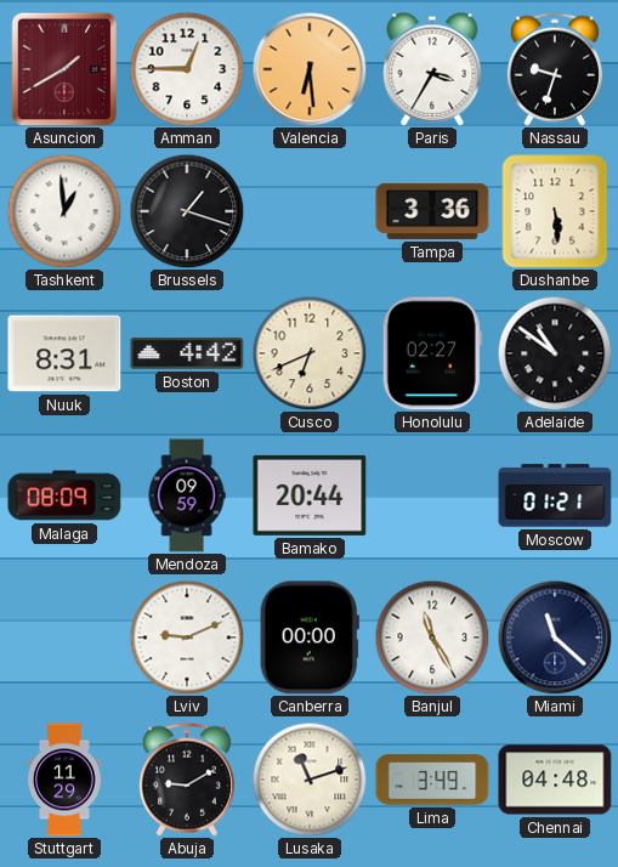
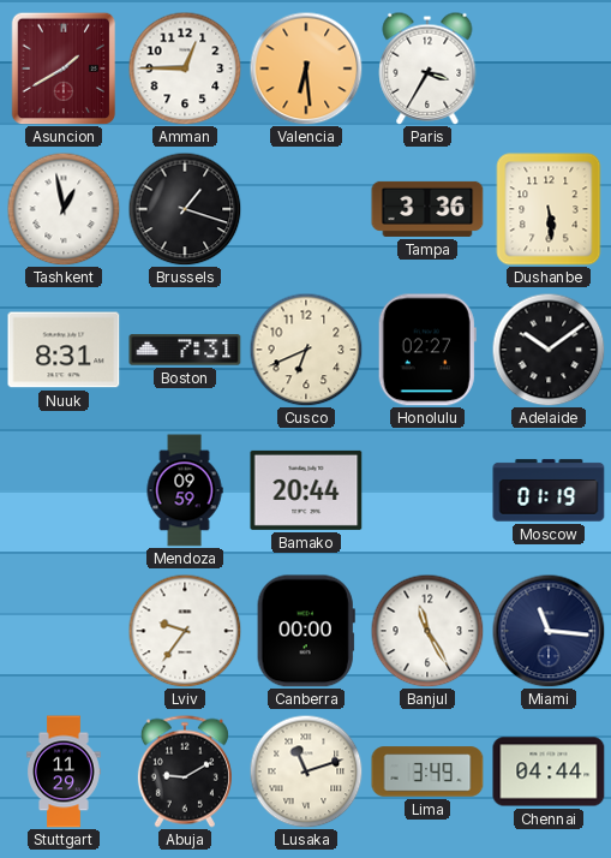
Nassau: 9:33 -> none (555, 69)
Tashkent: 12:59 -> 12:58 (64, 209)
Boston: 4:42 -> 7:31 (185, 350)
Adelaide: 10:51 -> 10:09 (549, 350)
Malaga: 08:09 -> none (64, 495)
Moscow: 01:21 -> 01:19 (549, 490)
Lviv: 9:11 -> 9:36 (185, 631)
Miami: 11:22 -> 11:16 (549, 631)
Chennai: 04:48 -> 04:44 (549, 771)
